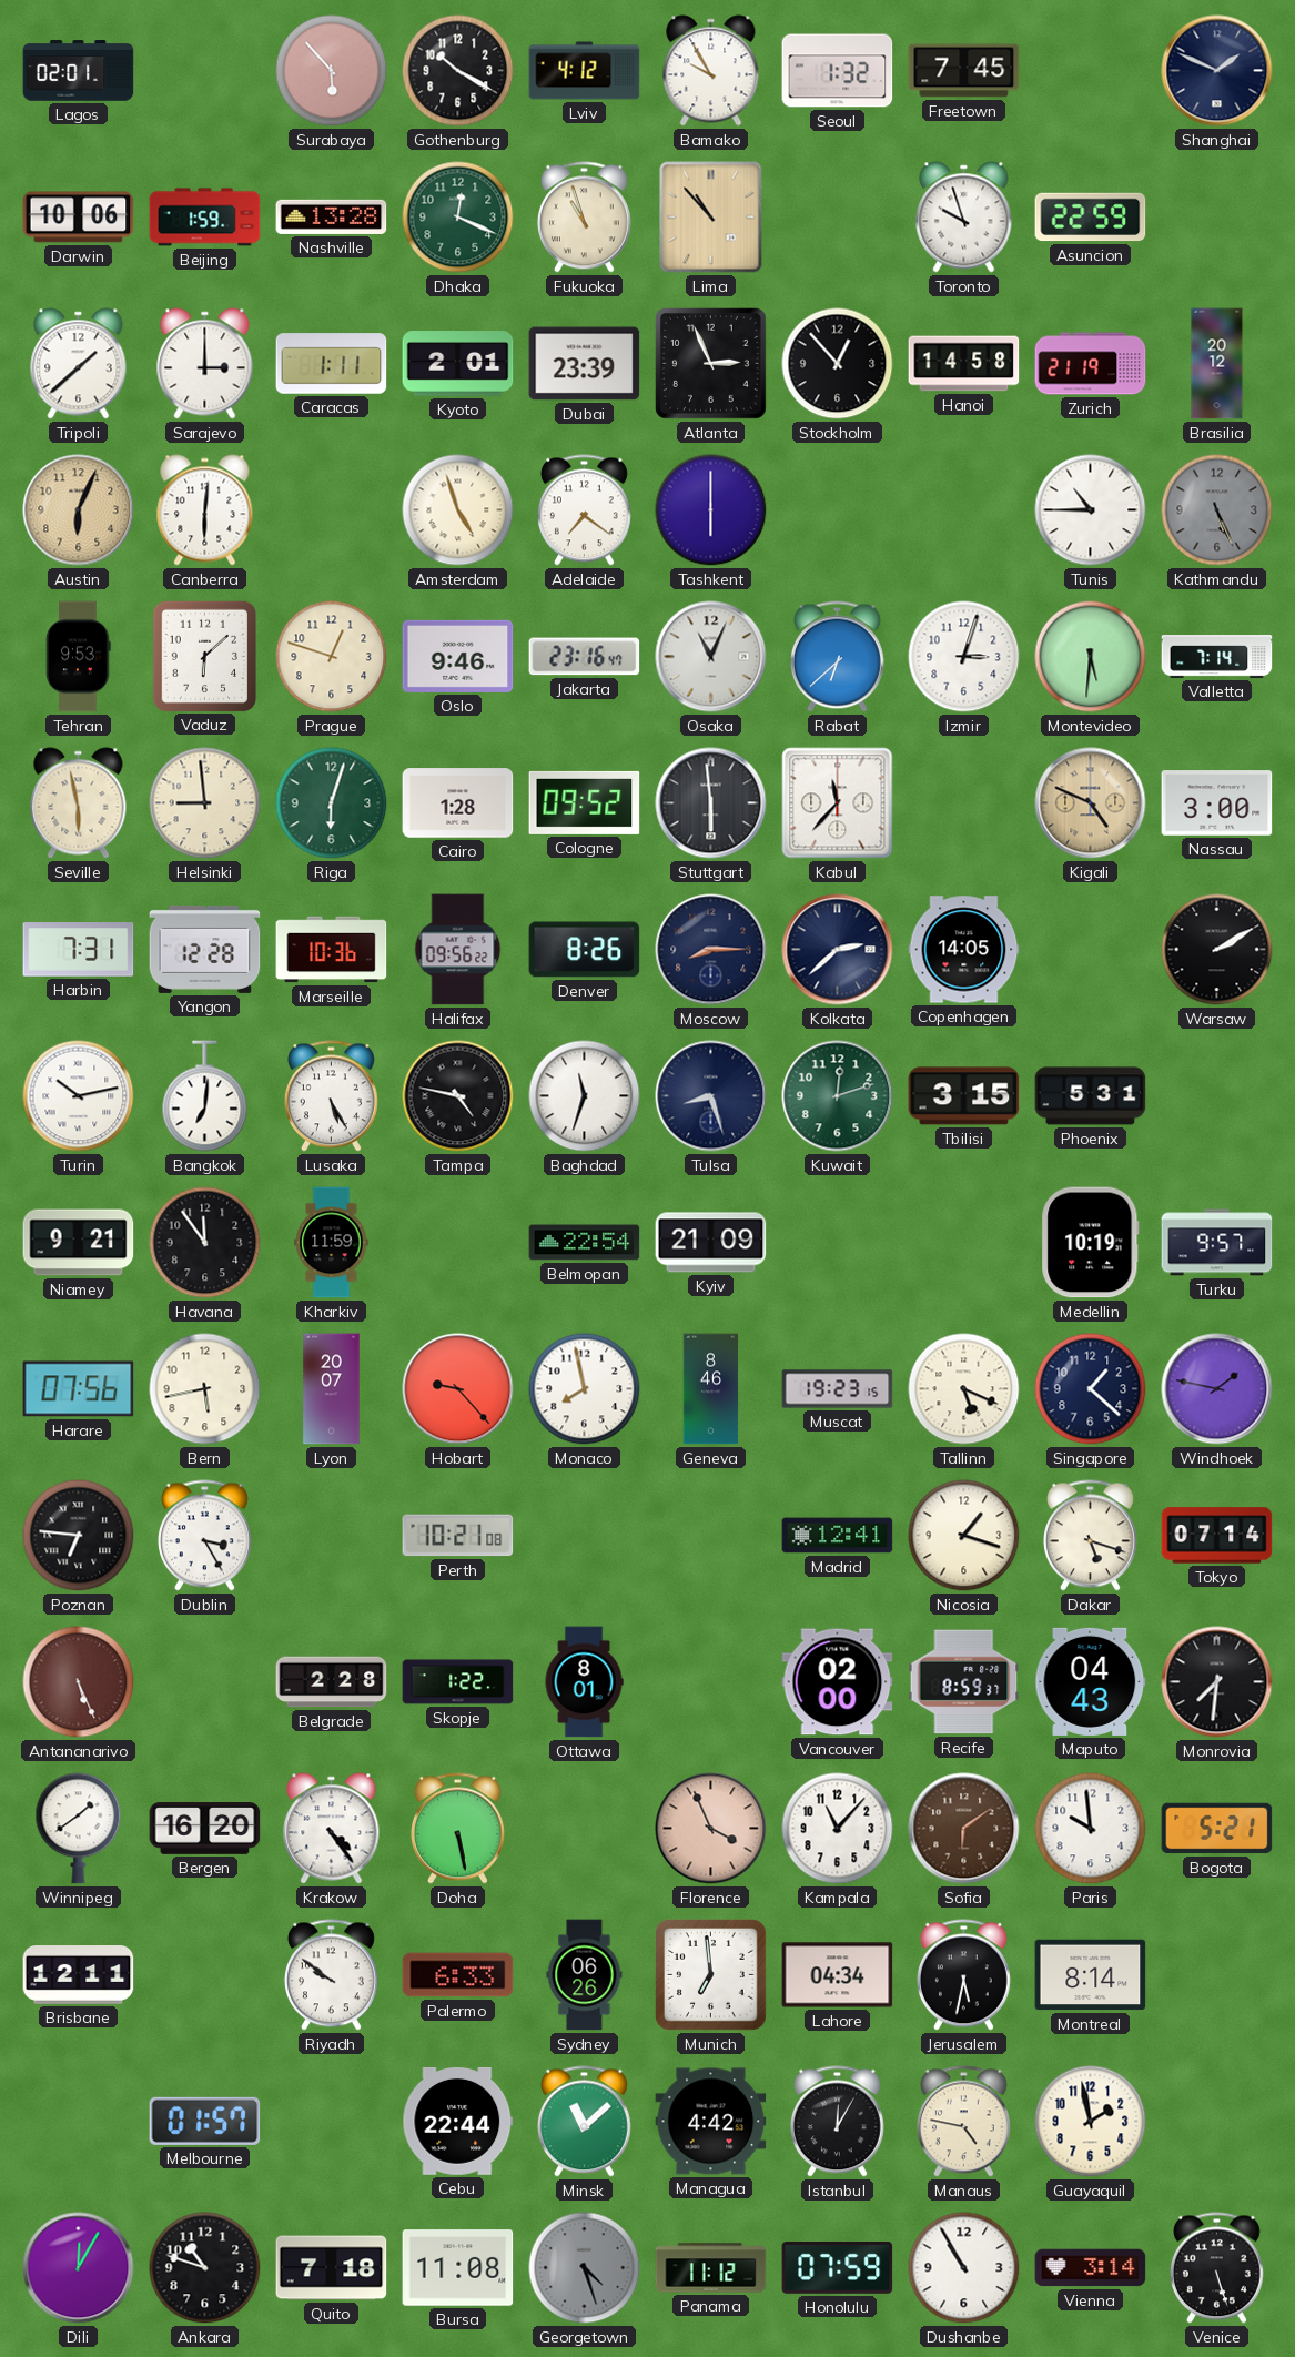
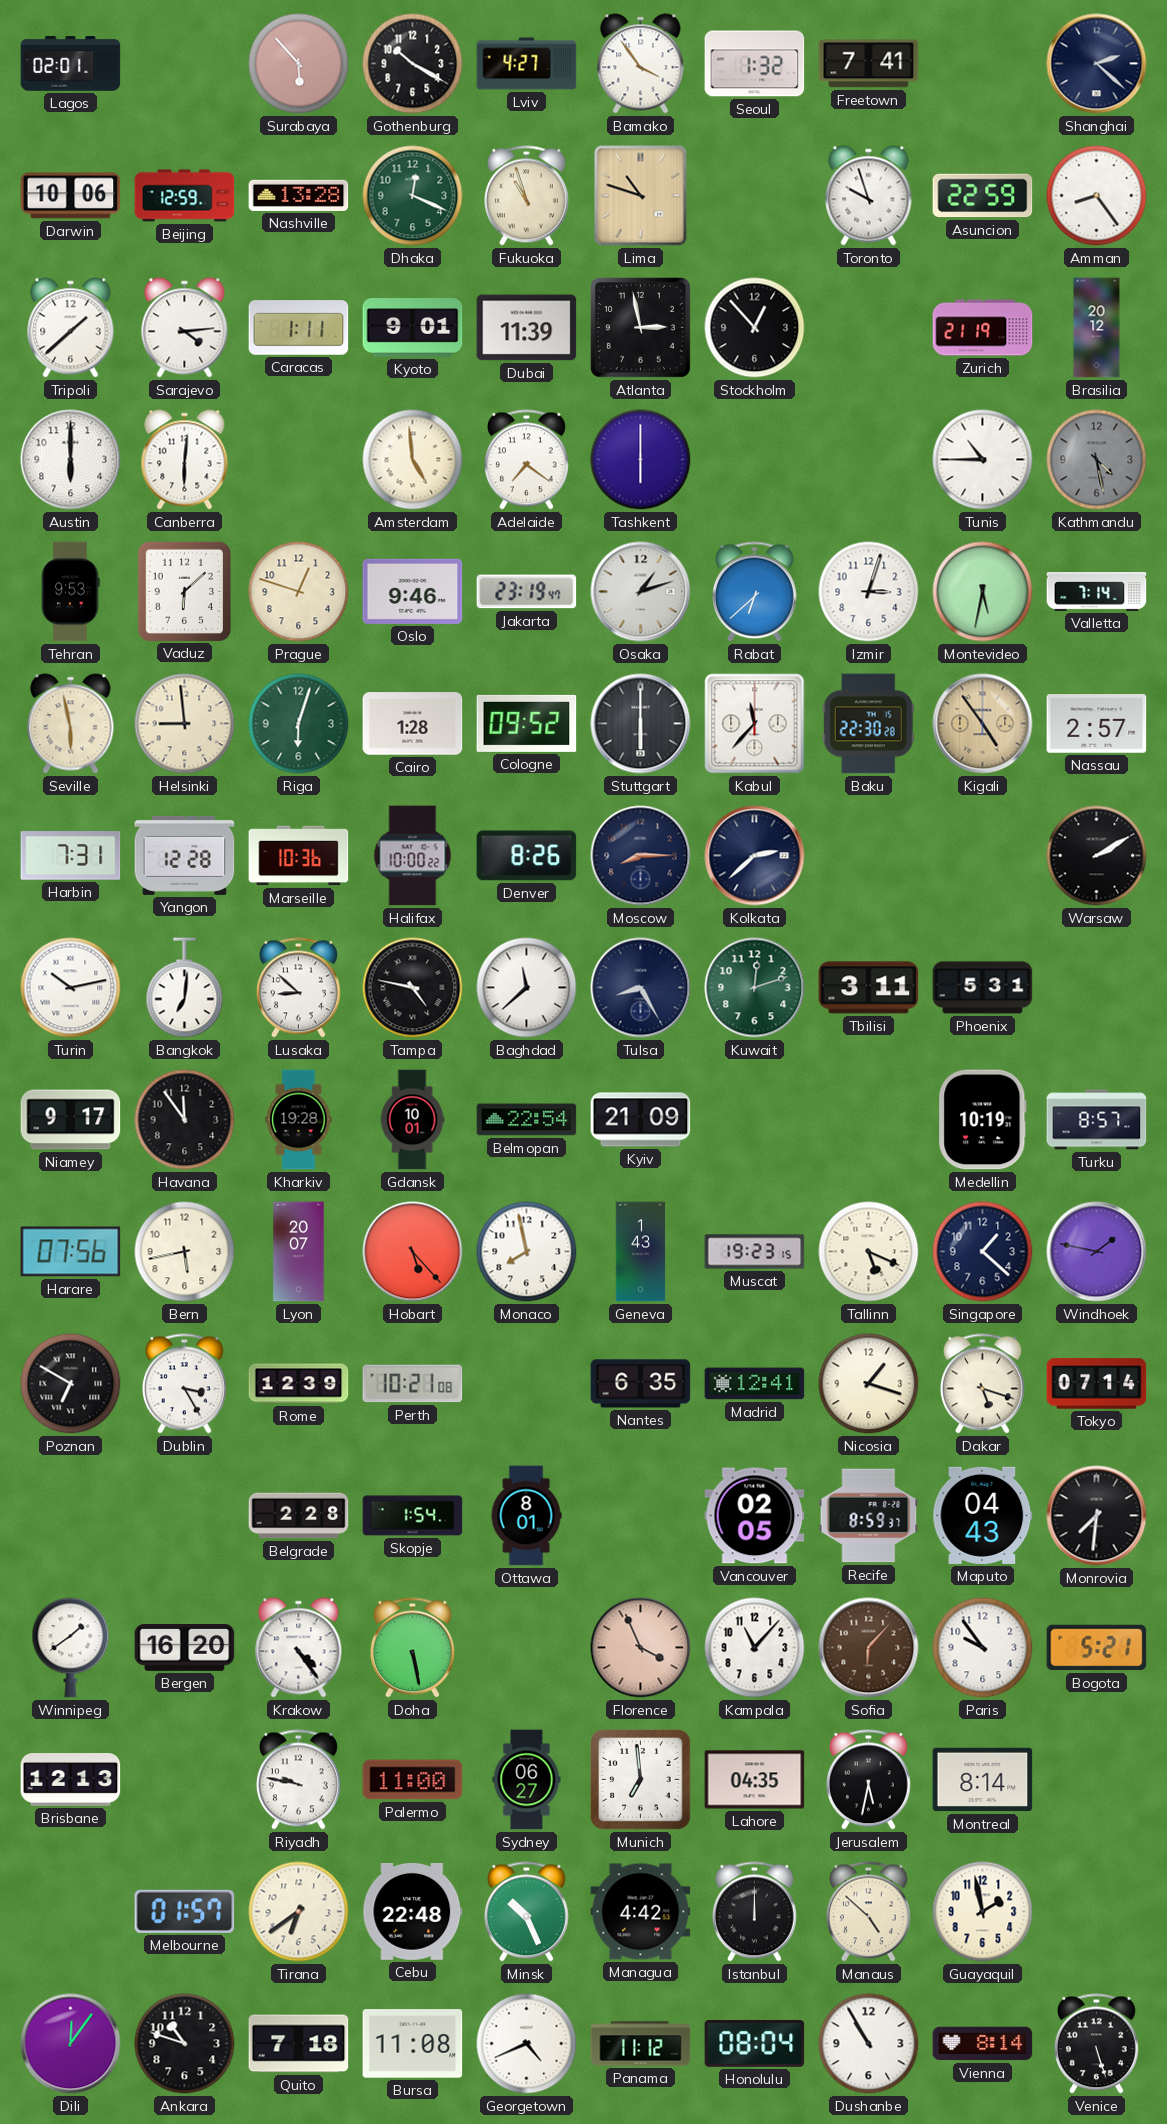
Lviv: 4:12 -> 4:27 (527, 64)
Bamako: 9:55 -> 3:54 (641, 64)
Freetown: 7:45 -> 7:41 (869, 64)
Shanghai: 1:49 -> 2:22 (1097, 64)
Beijing: 1:59 -> 12:59 (185, 196)
Lima: 10:53 -> 10:48 (641, 196)
Amman: none -> 8:24 (1097, 196)
Sarajevo: 3:00 -> 4:14 (185, 328)
Kyoto: 2:01 -> 9:01 (413, 328)
Dubai: 23:39 -> 11:39 (527, 328)
Atlanta: 2:56 -> 2:58 (641, 328)
Hanoi: 14:58 -> none (964, 364)
Austin: 6:04 -> 6:00 (71, 460)
Austin dial: champagne -> white (71, 460)
Amsterdam: 4:57 -> 4:59 (413, 460)
Kathmandu: 5:26 -> 4:28 (1097, 460)
Jakarta: 23:16 -> 23:19 (527, 592)
Osaka: 11:04 -> 1:12 (641, 592)
Montevideo: 5:31 -> 5:32 (983, 592)
Stuttgart: 5:59 -> 6:00 (641, 724)
Baku: none -> 22:30 (868, 724)
Kigali: 4:49 -> 4:54 (983, 724)
Nassau: 3:00 -> 2:57 (1097, 724)
Halifax: 09:56 -> 10:00 (413, 856)
Copenhagen: 14:05 -> none (964, 950)
Lusaka: 5:25 -> 8:52 (298, 988)
Baghdad: 11:33 -> 11:38 (527, 988)
Tulsa: 8:27 -> 8:25 (641, 988)
Tbilisi: 3:15 -> 3:11 (869, 988)
Niamey: 9:21 -> 9:17 (71, 1120)
Kharkiv: 11:59 -> 19:28 (299, 1120)
Gdansk: none -> 10:01 (412, 1120)
Turku: 9:57 -> 8:57 (1097, 1120)
Hobart: 9:23 -> 5:23 (413, 1252)
Geneva: 8:46 -> 1:43 (641, 1252)
Poznan: 6:46 -> 6:50 (71, 1384)
Rome: none -> 12:39 (299, 1384)
Nantes: none -> 6:35 (641, 1384)
Antananarivo: 5:26 -> none (79, 1682)
Skopje: 1:22 -> 1:54 (413, 1516)
Vancouver: 02:00 -> 02:05 (755, 1516)
Sofia: 6:09 -> 6:07 (869, 1648)
Paris: 9:59 -> 9:54 (983, 1648)
Brisbane: 12:11 -> 12:13 (71, 1780)
Riyadh: 9:51 -> 9:47 (298, 1780)
Palermo: 6:33 -> 11:00 (413, 1780)
Sydney: 06:26 -> 06:27 (527, 1780)
Lahore: 04:34 -> 04:35 (755, 1780)
Tirana: none -> 6:39 (299, 1912)
Cebu: 22:44 -> 22:48 (413, 1911)
Minsk: 11:08 -> 10:26 (526, 1912)
Istanbul: 12:05 -> 12:00 (754, 1912)
Manaus: 4:47 -> 4:52 (868, 1912)
Dili: 12:05 -> 12:06 (71, 2044)
Georgetown: 4:27 -> 4:41 (527, 2044)
Georgetown dial: grey -> white (527, 2044)
Honolulu: 07:59 -> 08:04 (755, 2044)
Vienna: 3:14 -> 8:14 (983, 2044)
